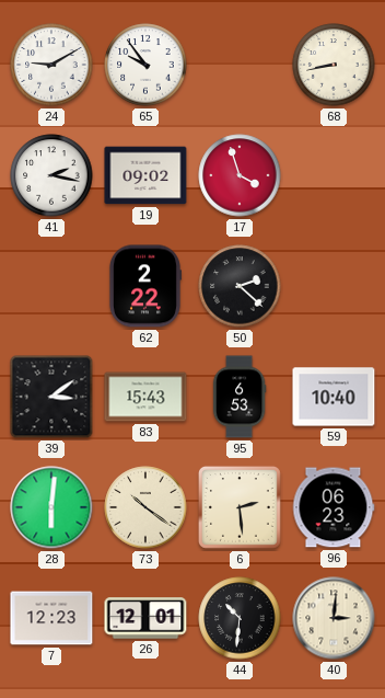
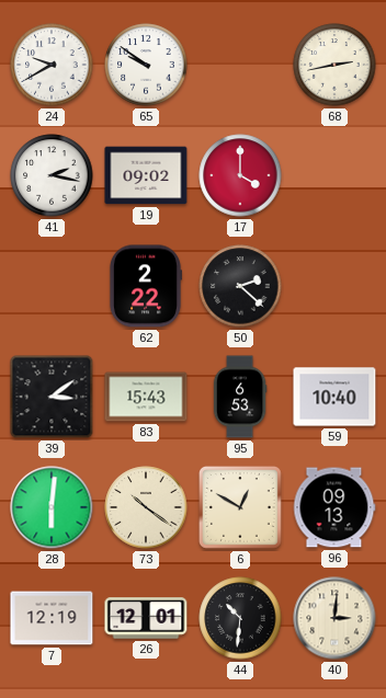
24: 9:10 -> 9:40 (52, 65)
65: 9:54 -> 9:51 (146, 65)
68: 8:43 -> 2:43 (334, 65)
17: 3:57 -> 4:00 (240, 175)
6: 2:29 -> 12:50 (240, 507)
96: 06:23 -> 09:13 (334, 507)
7: 12:23 -> 12:19 (52, 618)
